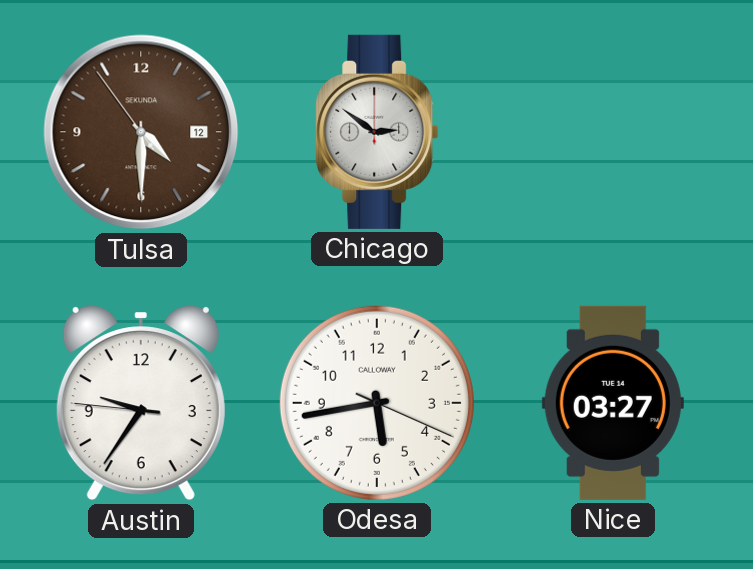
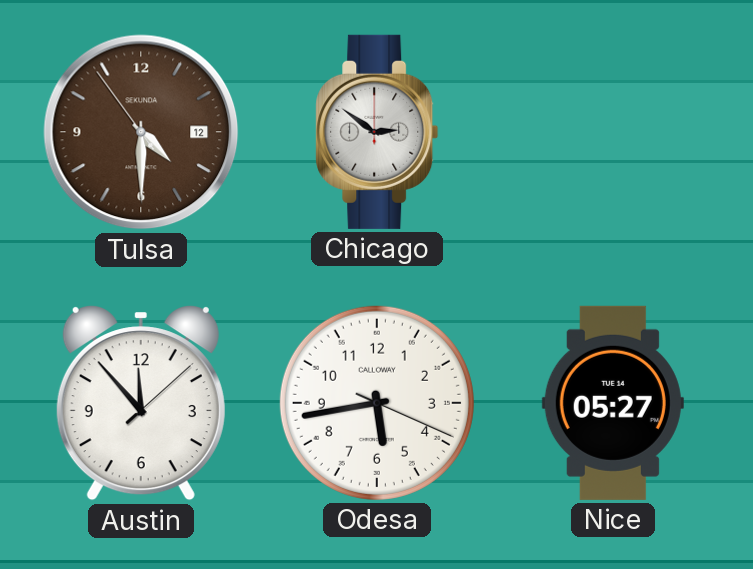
Austin: 9:35 -> 11:53 (141, 404)
Nice: 03:27 -> 05:27 (613, 403)
